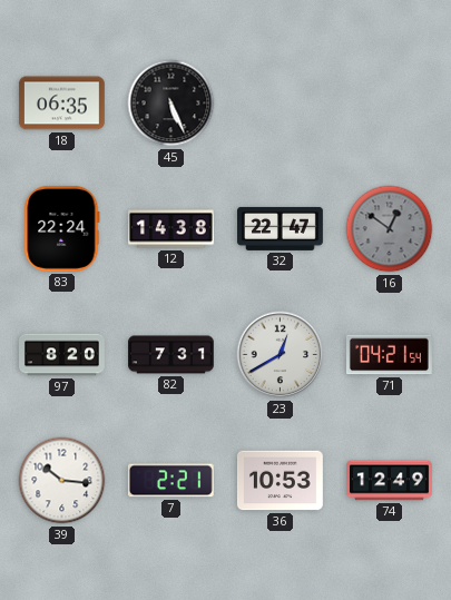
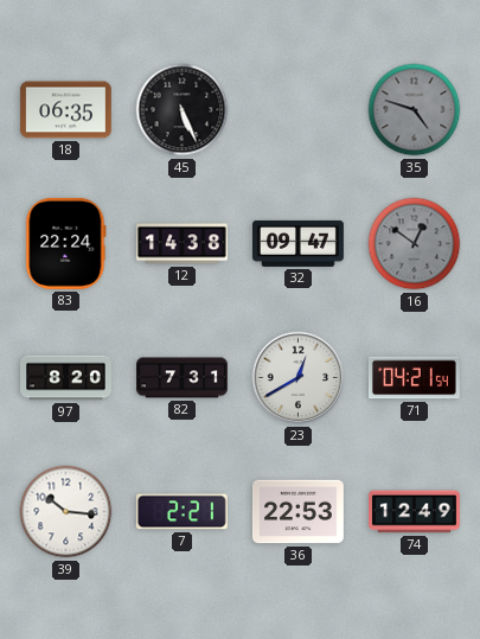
35: none -> 4:48 (415, 110)
32: 22:47 -> 09:47 (299, 243)
36: 10:53 -> 22:53 (297, 512)
